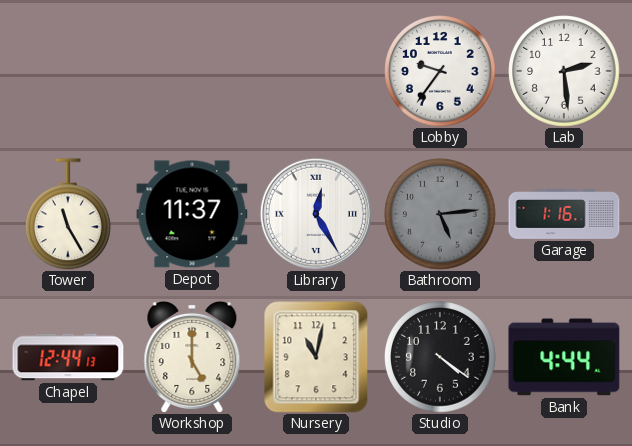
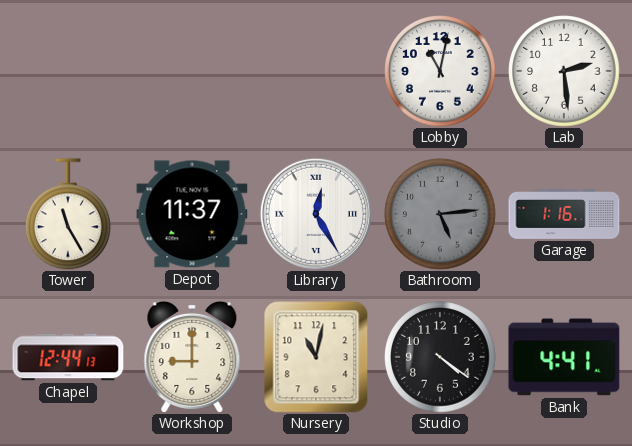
Lobby: 9:36 -> 11:02 (440, 71)
Workshop: 5:00 -> 9:00 (192, 356)
Bank: 4:44 -> 4:41 (564, 357)
